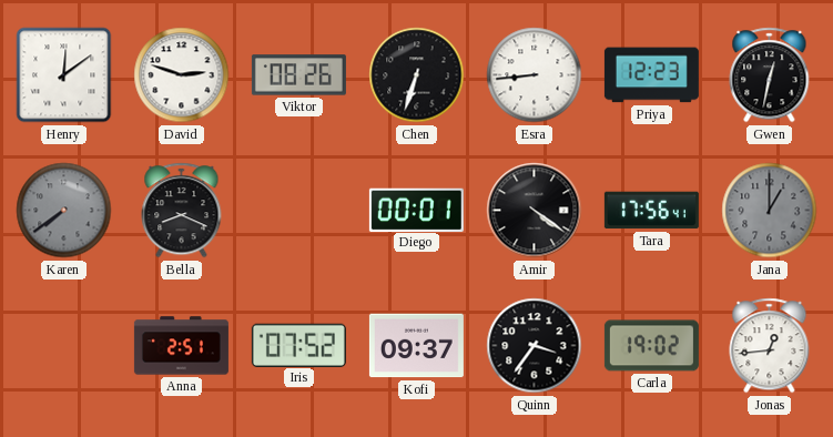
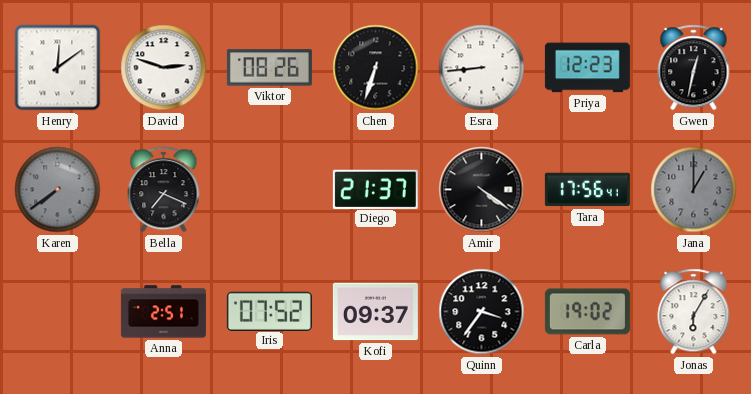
Bella: 8:19 -> 7:19 (164, 190)
Diego: 00:01 -> 21:37 (375, 189)
Jonas: 12:44 -> 6:05 (694, 312)
